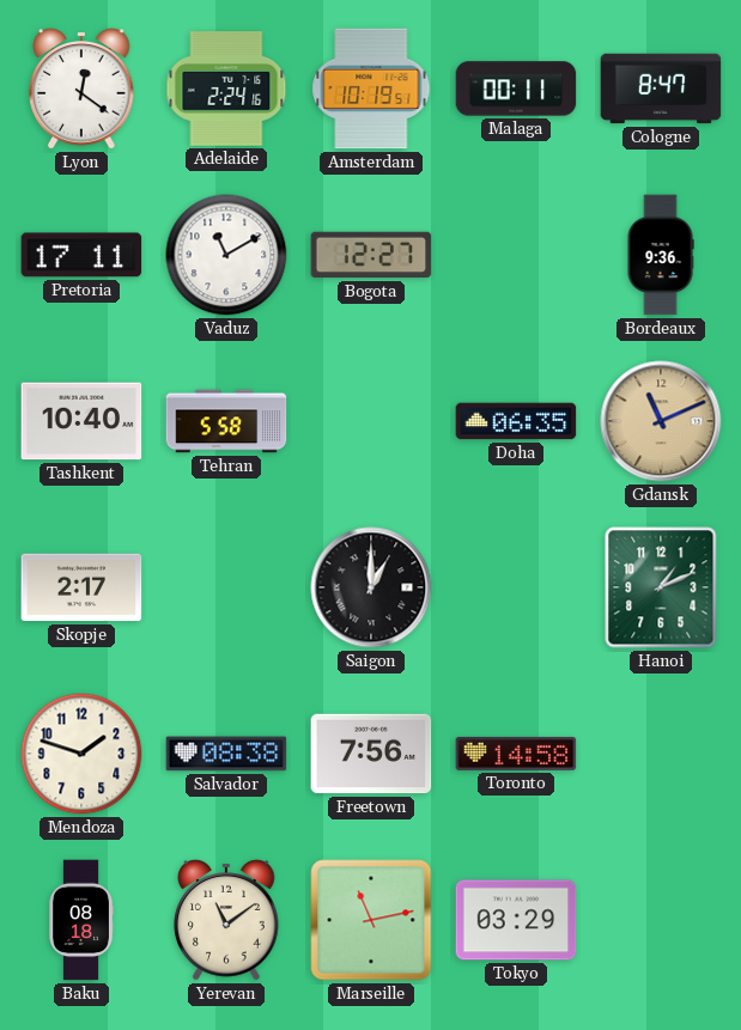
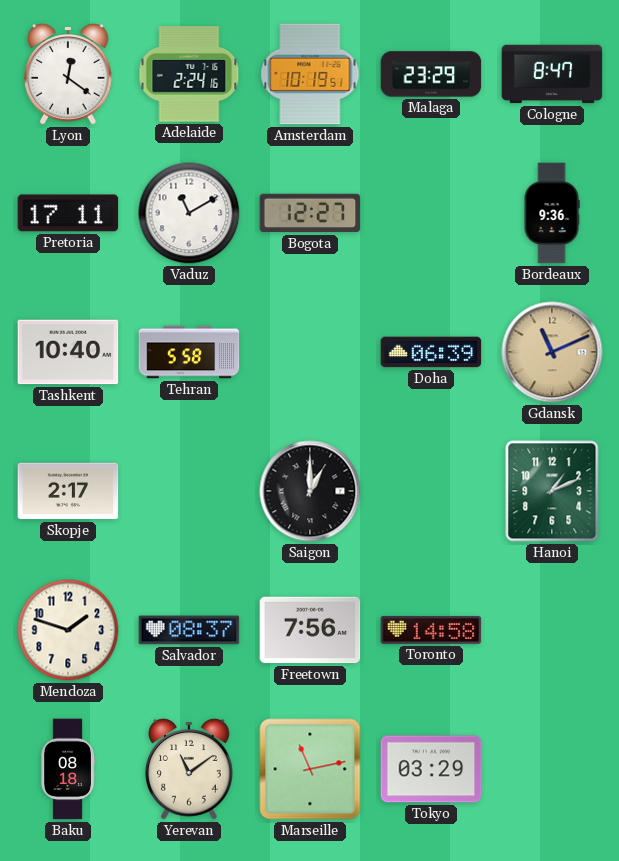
Malaga: 00:11 -> 23:29 (431, 74)
Doha: 06:35 -> 06:39 (431, 352)
Salvador: 08:38 -> 08:37 (189, 630)
